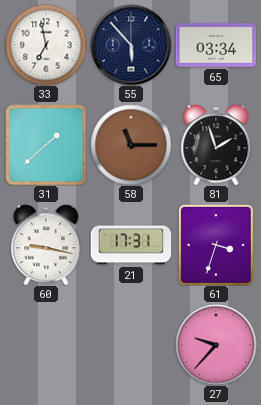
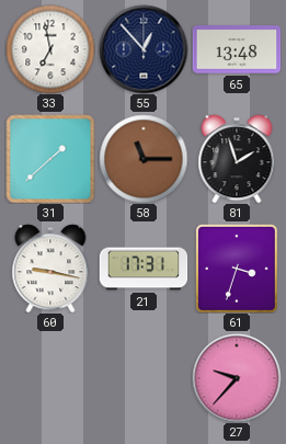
55: 5:53 -> 12:53 (144, 49)
65: 03:34 -> 13:48 (237, 49)
